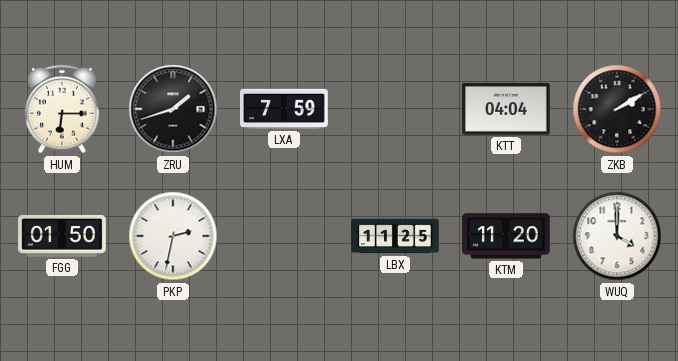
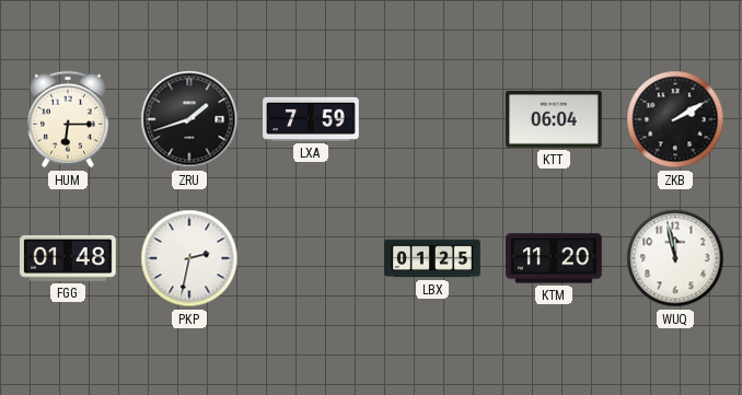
KTT: 04:04 -> 06:04 (555, 119)
FGG: 01:50 -> 01:48 (69, 258)
LBX: 11:25 -> 01:25 (432, 258)
WUQ: 4:00 -> 11:58 (675, 258)
